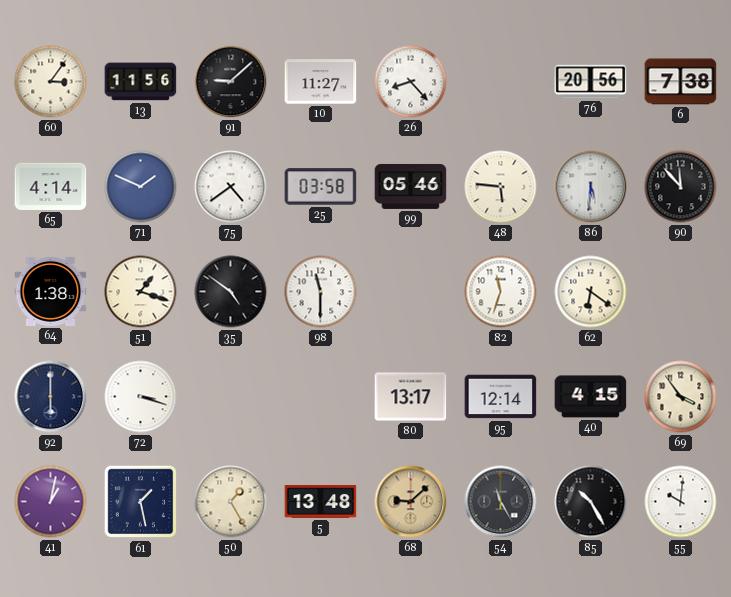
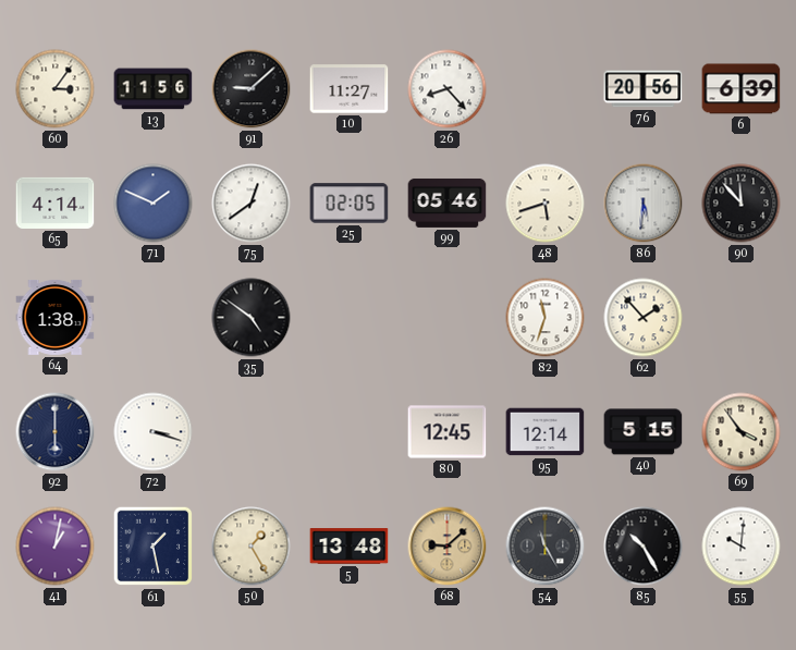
6: 7:38 -> 6:39 (742, 89)
75: 4:39 -> 12:39 (252, 204)
25: 03:58 -> 02:05 (350, 204)
48: 5:46 -> 5:42 (546, 204)
51: 1:18 -> none (141, 292)
98: 11:30 -> none (321, 292)
62: 6:21 -> 1:53 (644, 318)
80: 13:17 -> 12:45 (448, 432)
40: 4:15 -> 5:15 (644, 432)
